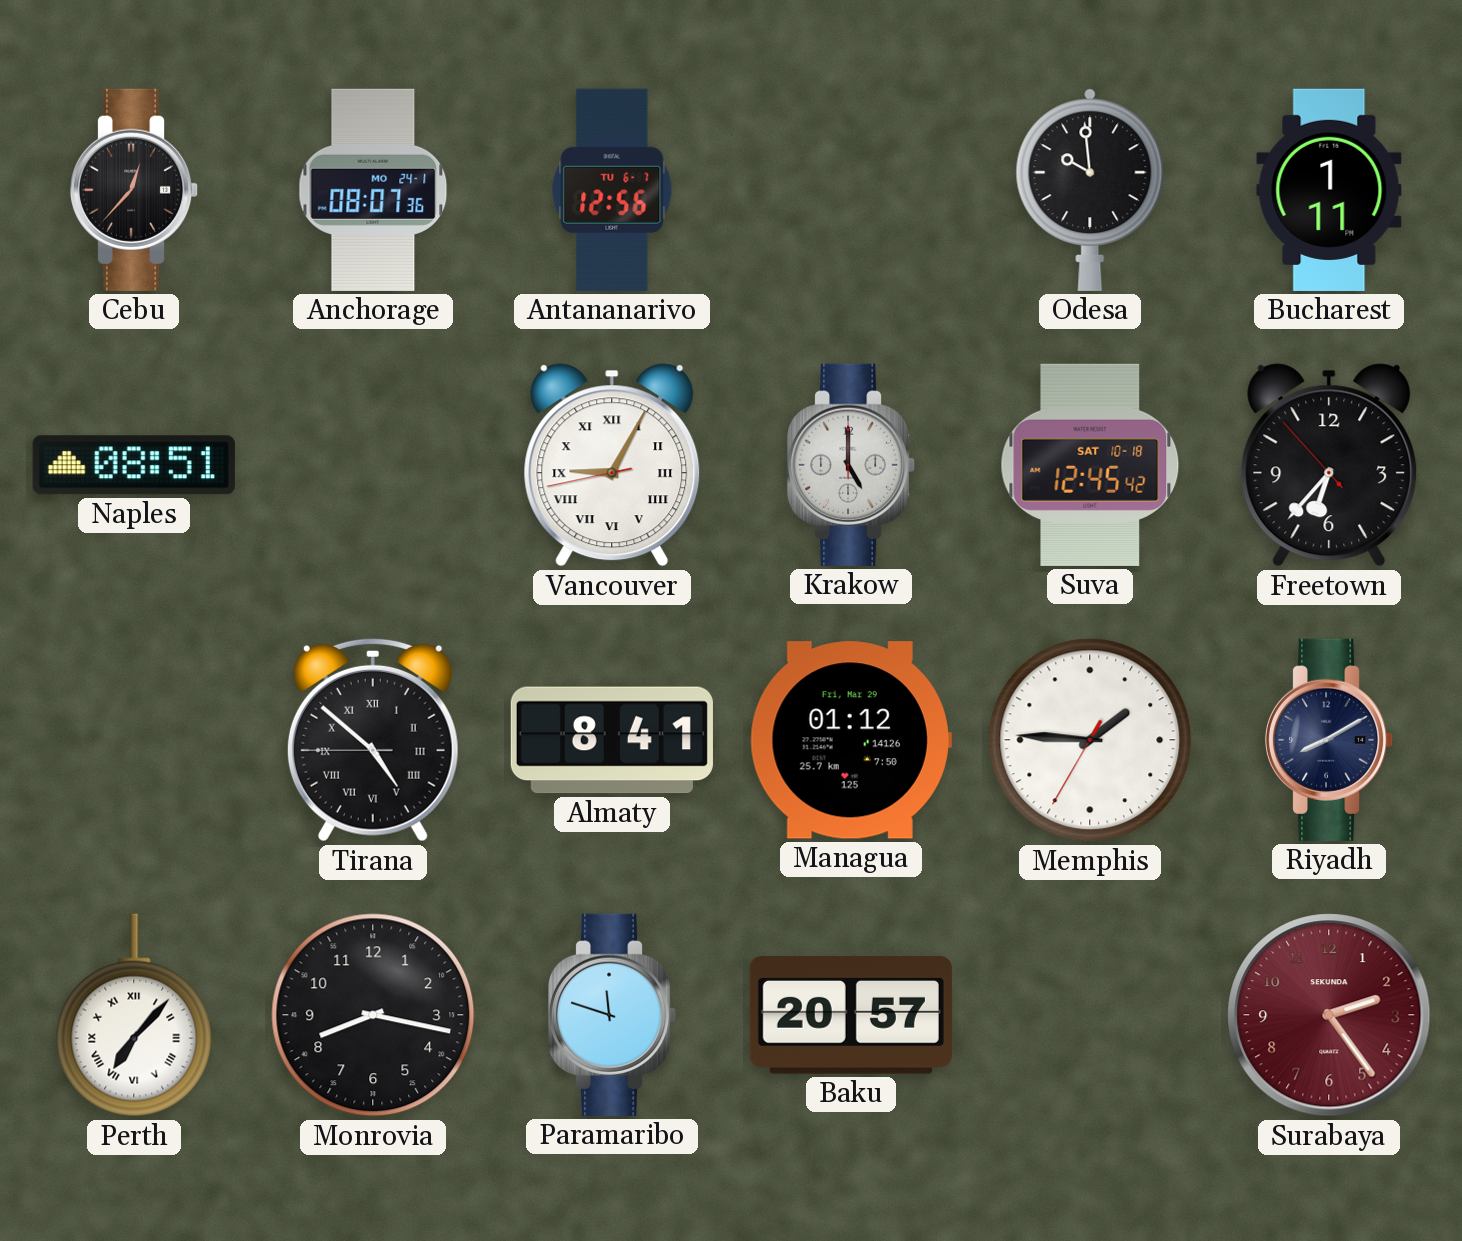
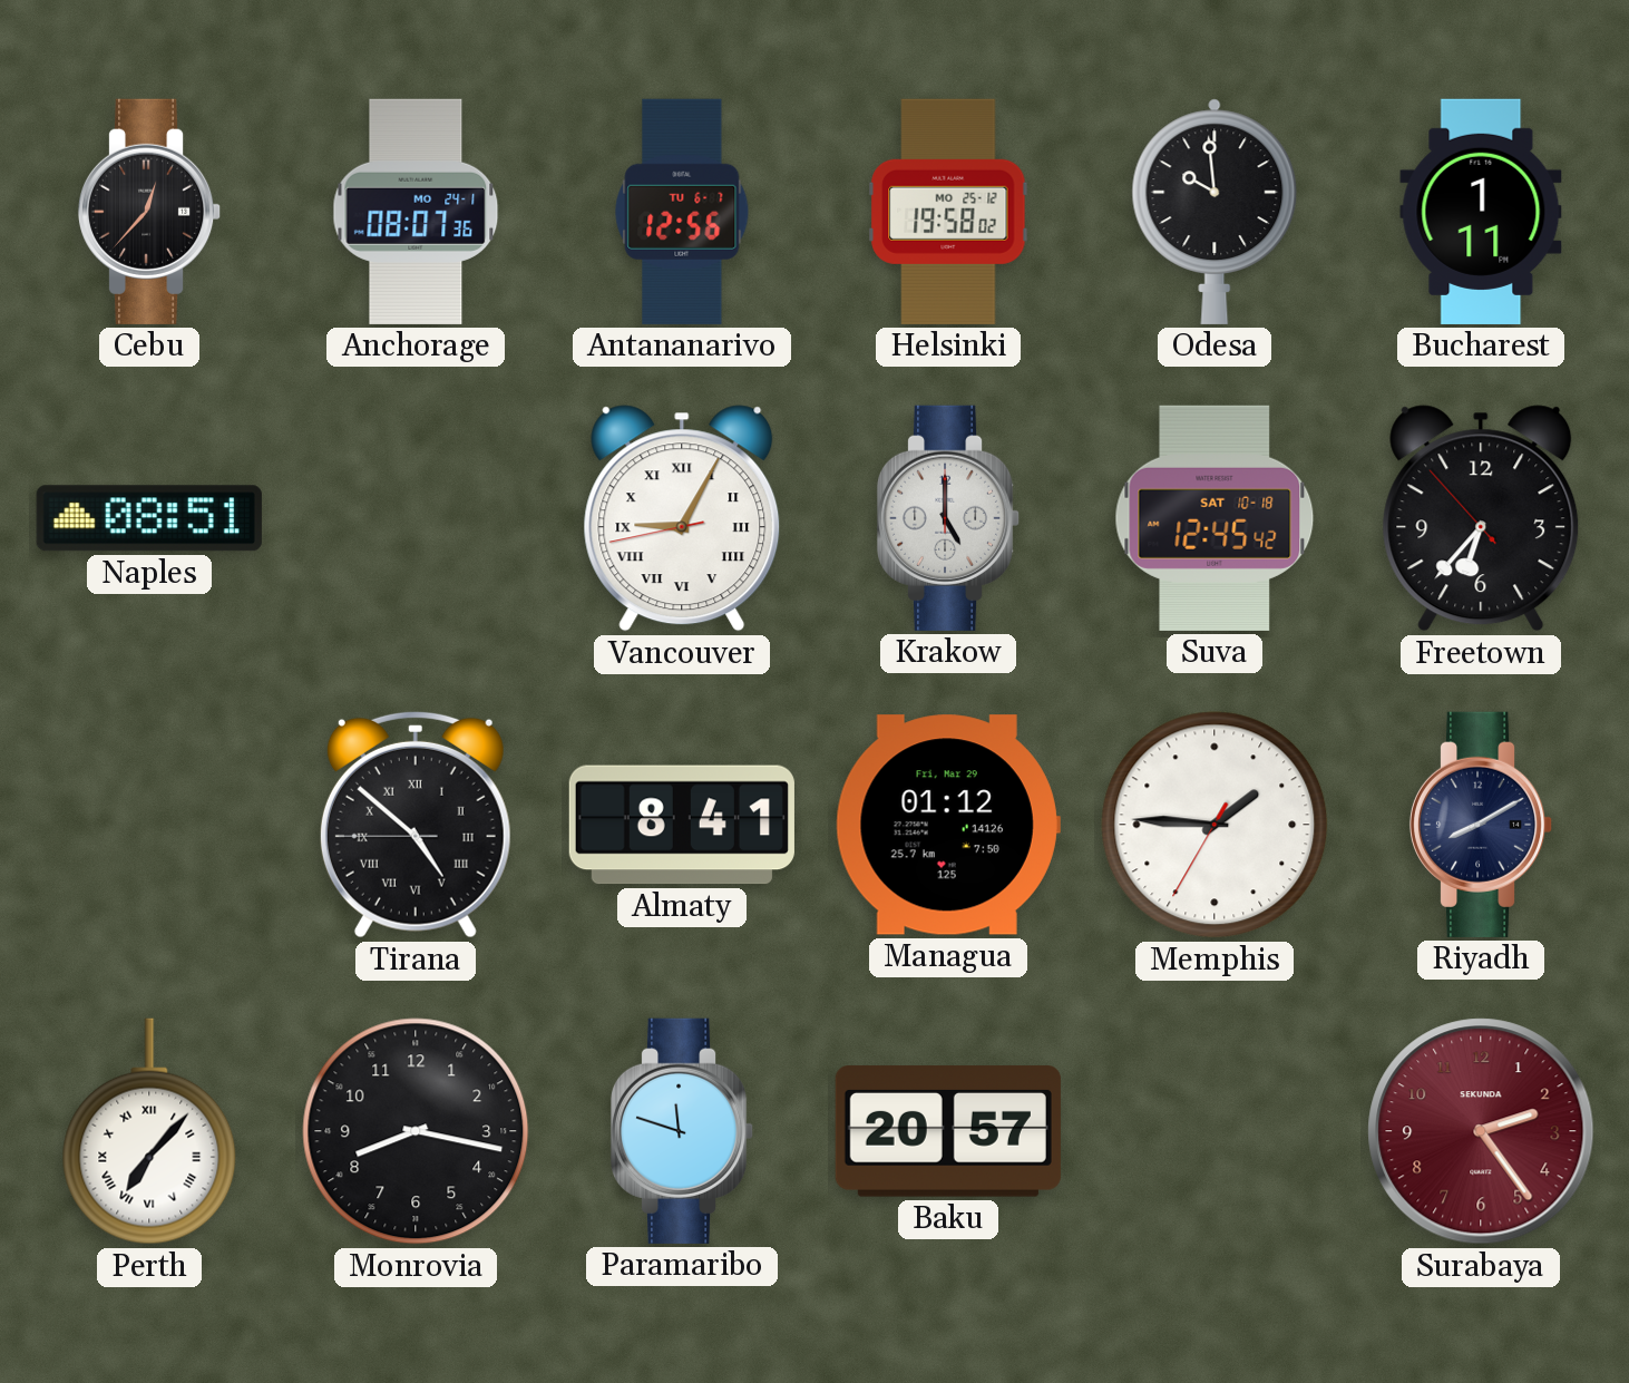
Helsinki: none -> 19:58 (948, 212)
